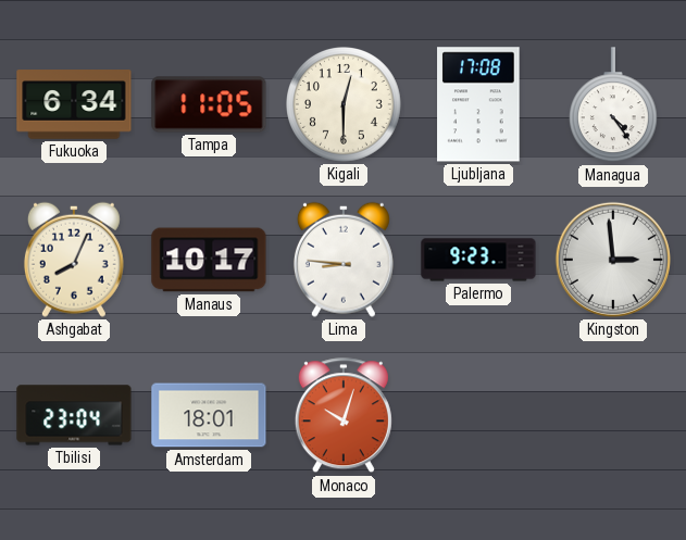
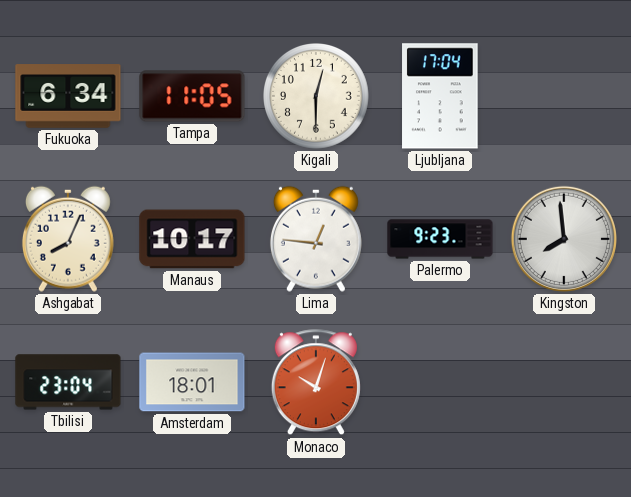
Ljubljana: 17:08 -> 17:04 (440, 96)
Managua: 4:24 -> none (613, 105)
Lima: 8:46 -> 12:46 (316, 239)
Kingston: 2:59 -> 7:59 (564, 239)
